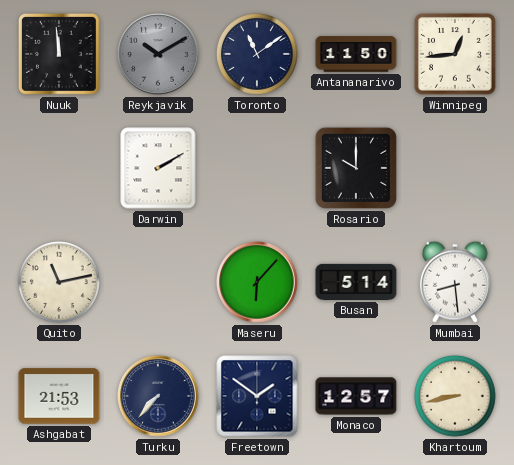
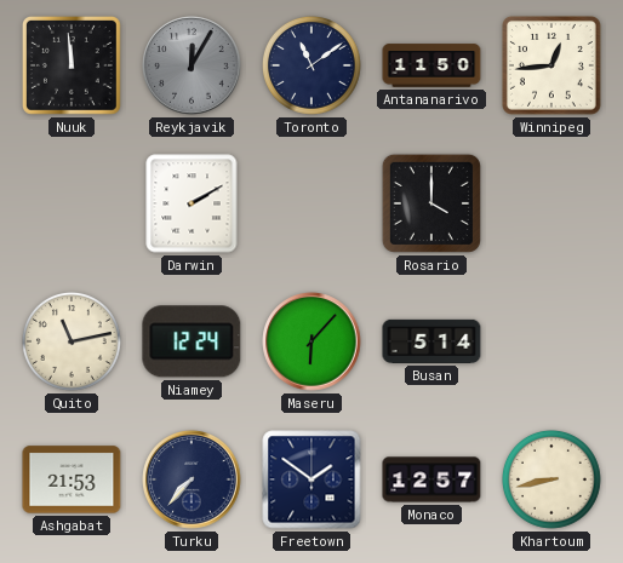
Reykjavik: 10:10 -> 12:05 (192, 65)
Rosario: 10:00 -> 4:00 (431, 203)
Niamey: none -> 12:24 (192, 341)
Mumbai: 8:29 -> none (455, 282)
